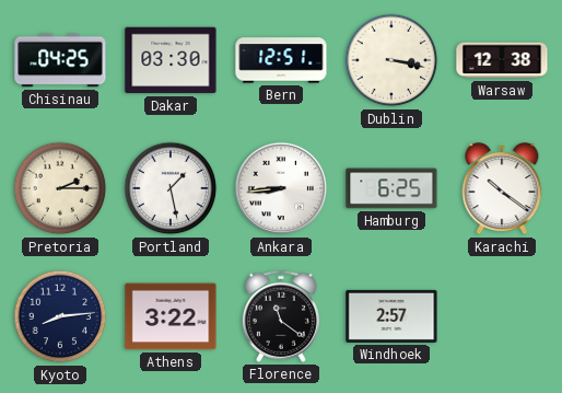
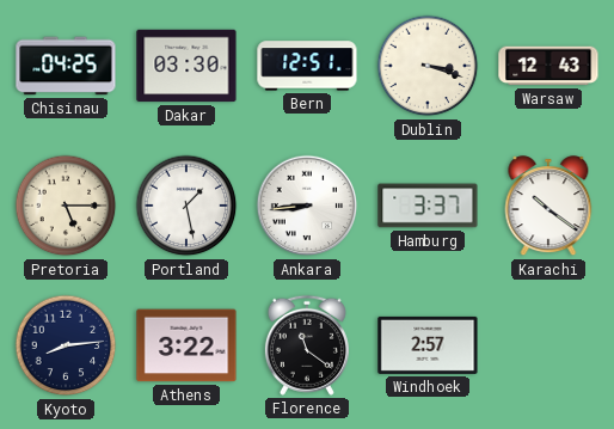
Dublin: 3:17 -> 3:18 (428, 66)
Warsaw: 12:38 -> 12:43 (548, 66)
Pretoria: 2:15 -> 5:15 (66, 206)
Hamburg: 6:25 -> 3:37 (428, 206)
